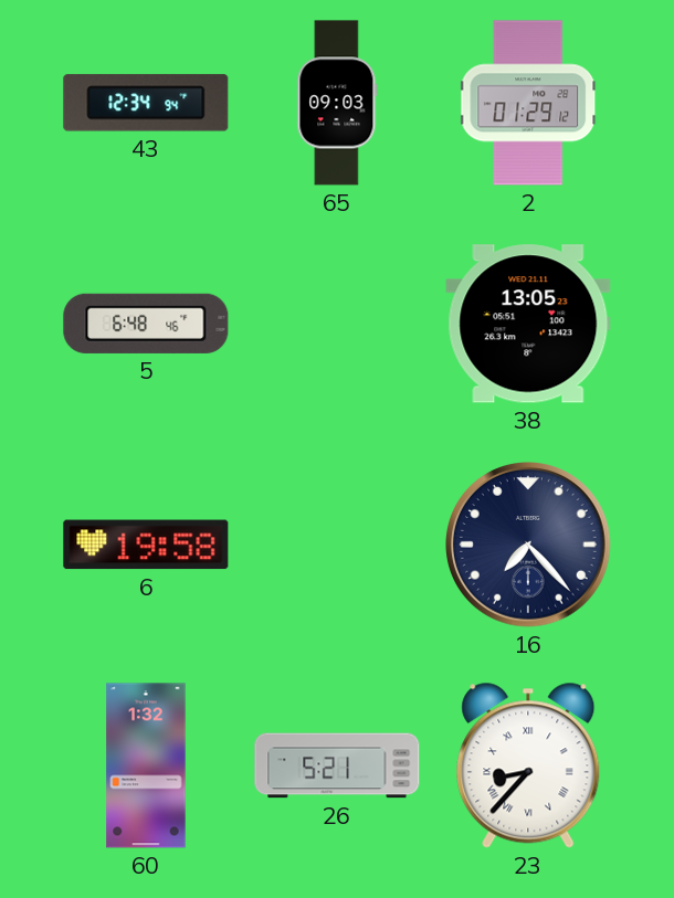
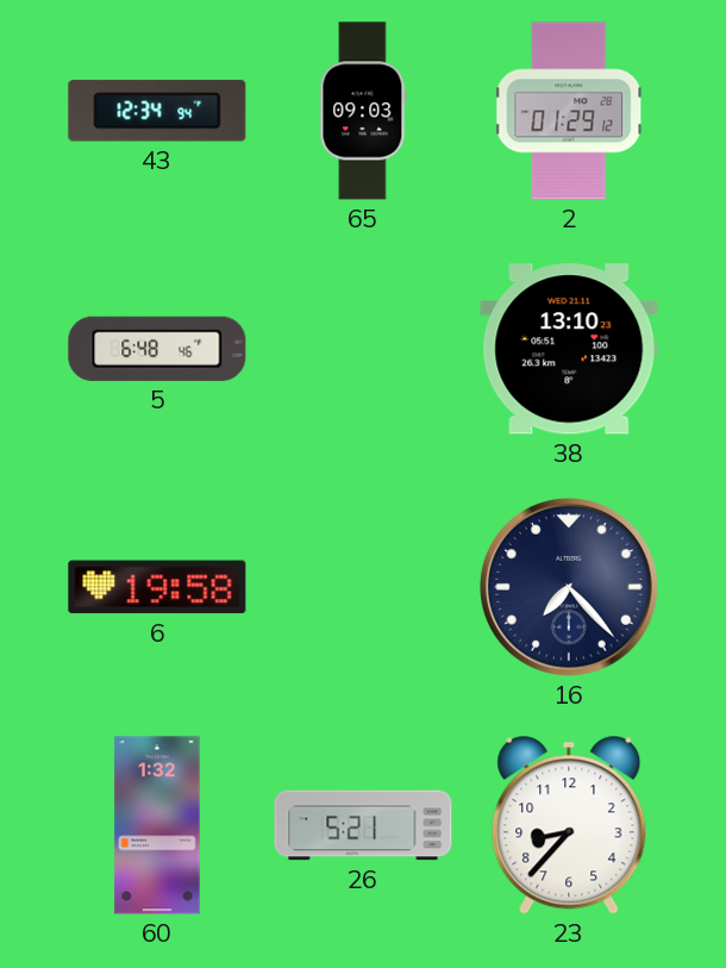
38: 13:05 -> 13:10 (569, 349)
23 numerals: Roman -> Arabic (569, 825)
